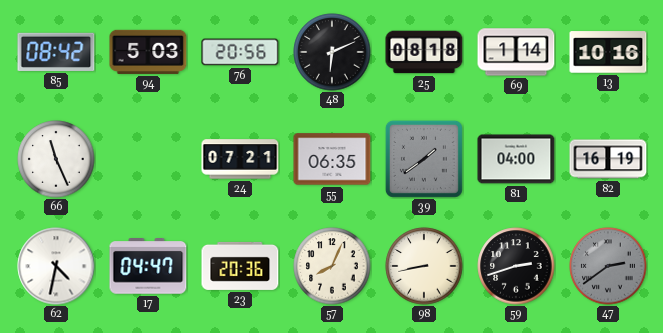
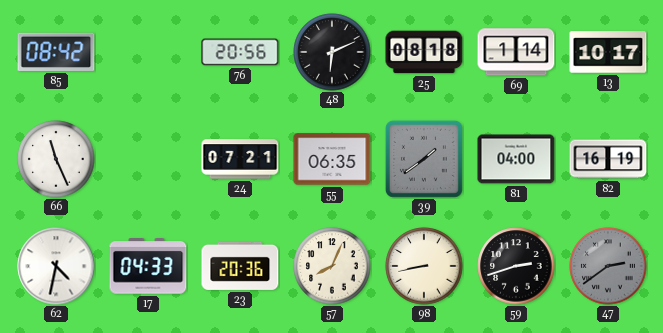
94: 5:03 -> none (148, 52)
13: 10:16 -> 10:17 (608, 52)
17: 04:47 -> 04:33 (148, 267)
